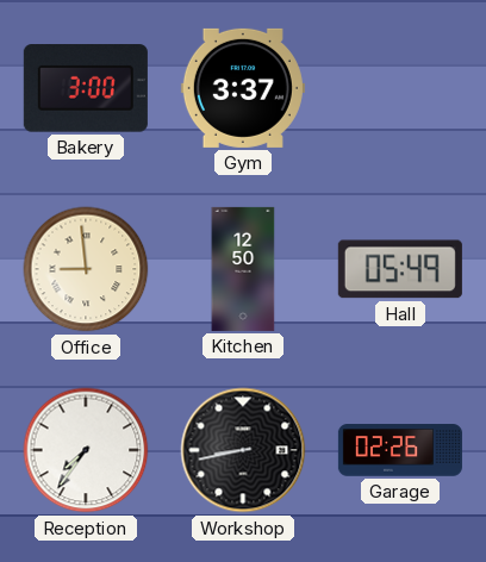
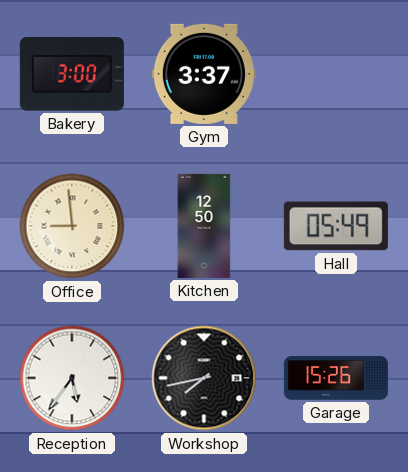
Reception: 7:36 -> 5:36 (72, 378)
Workshop: 8:43 -> 7:43 (204, 378)
Garage: 02:26 -> 15:26 (336, 378)
